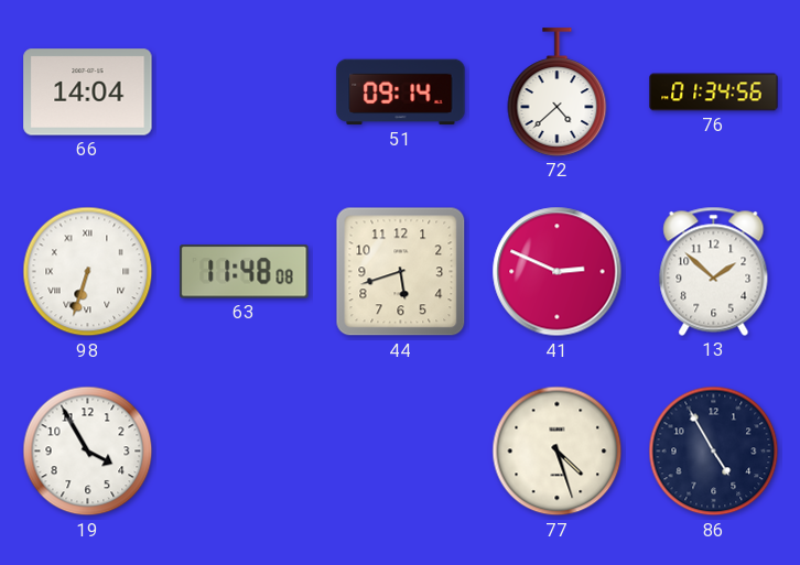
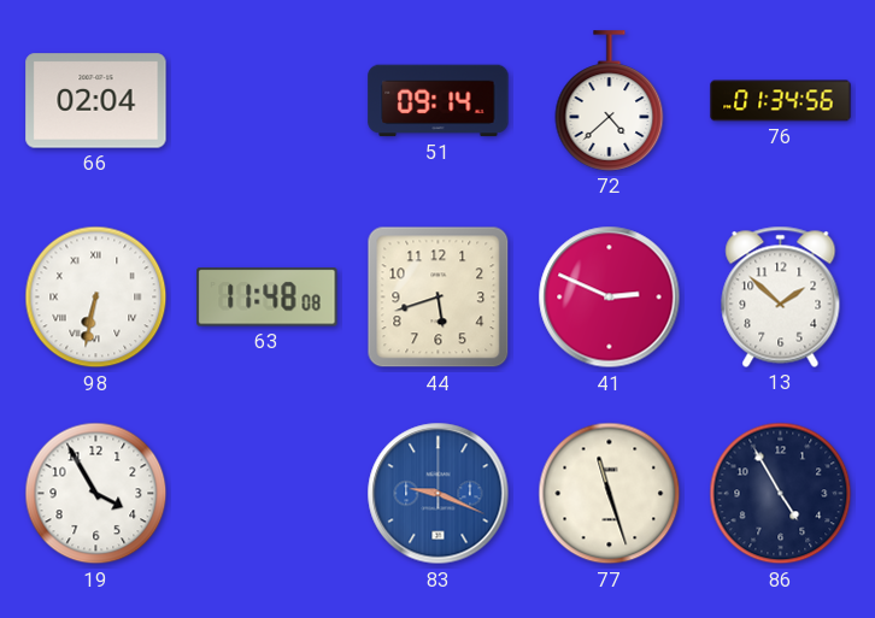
66: 14:04 -> 02:04 (96, 101)
98: 6:33 -> 6:32 (96, 298)
83: none -> 9:19 (439, 494)
77: 4:27 -> 11:27 (610, 494)
